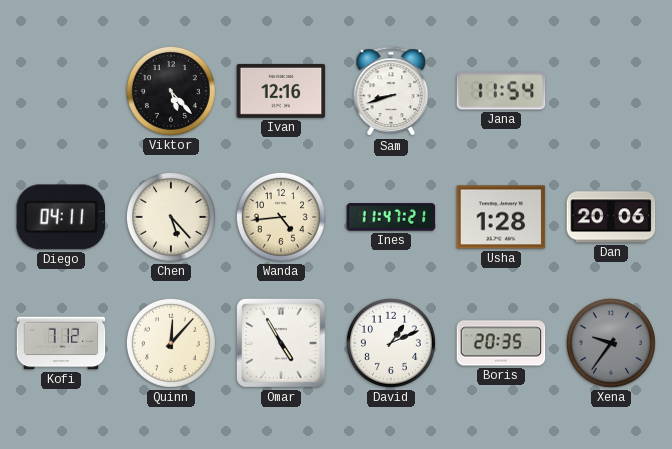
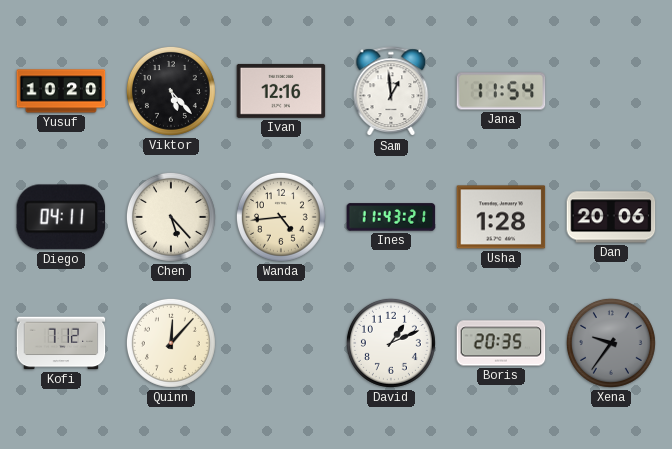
Yusuf: none -> 10:20 (61, 91)
Sam: 8:42 -> 12:59 (391, 92)
Ines: 11:47 -> 11:43 (391, 217)
Omar: 4:55 -> none (281, 343)
